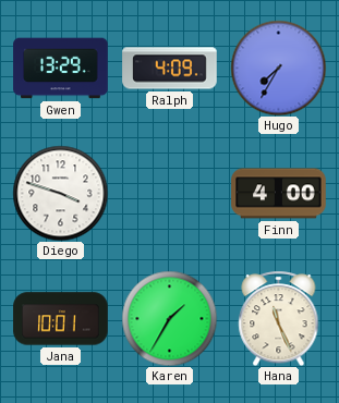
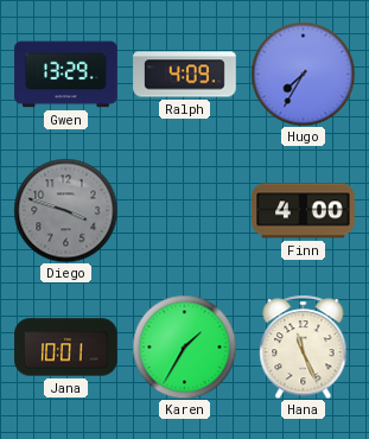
Diego dial: white -> grey (65, 210)
